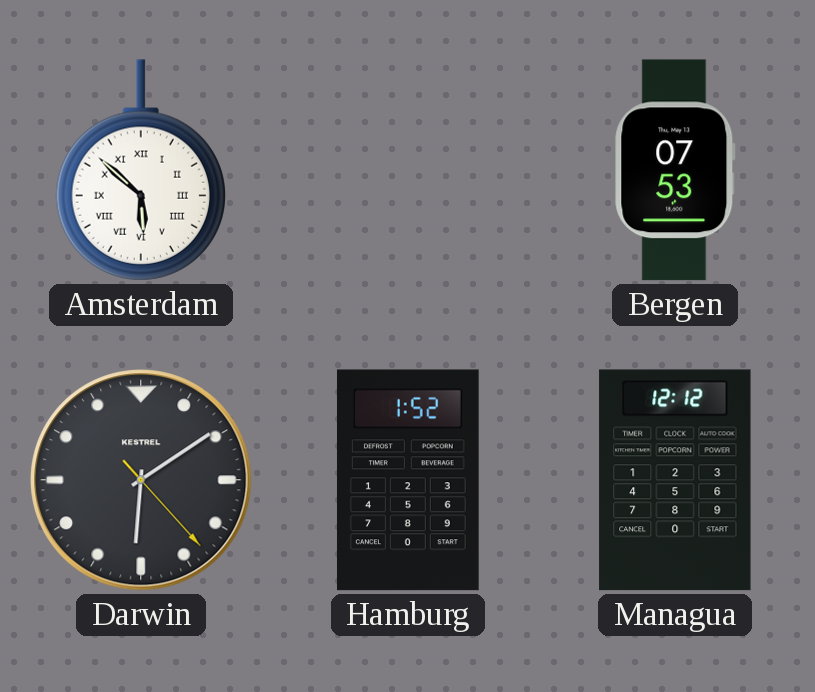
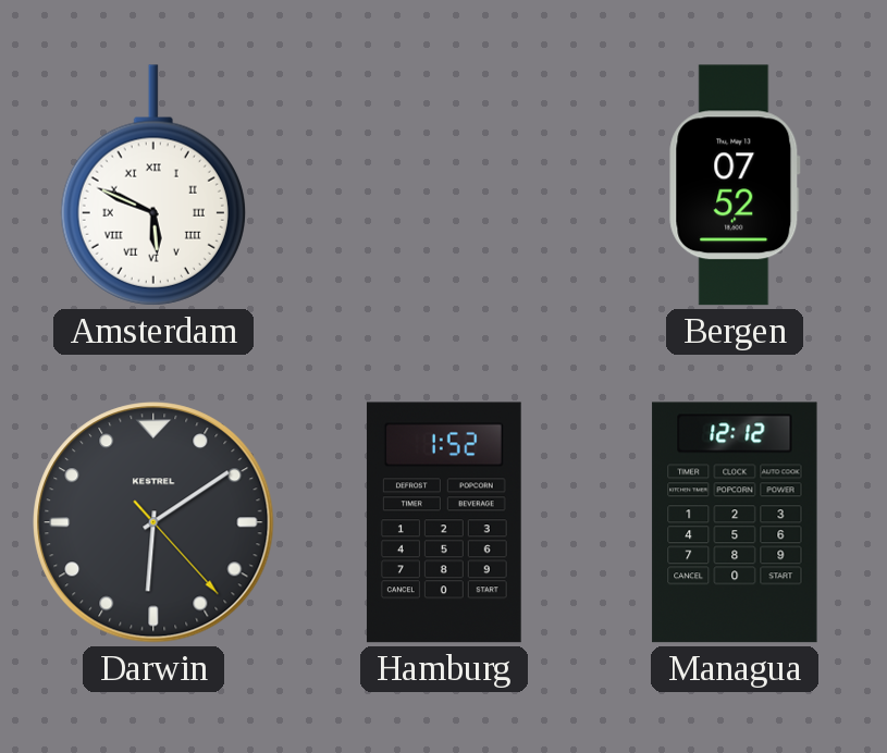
Amsterdam: 5:52 -> 5:49 (153, 185)
Bergen: 07:53 -> 07:52 (735, 185)
